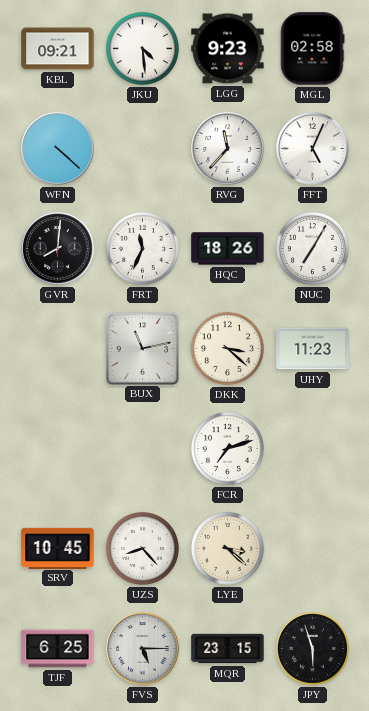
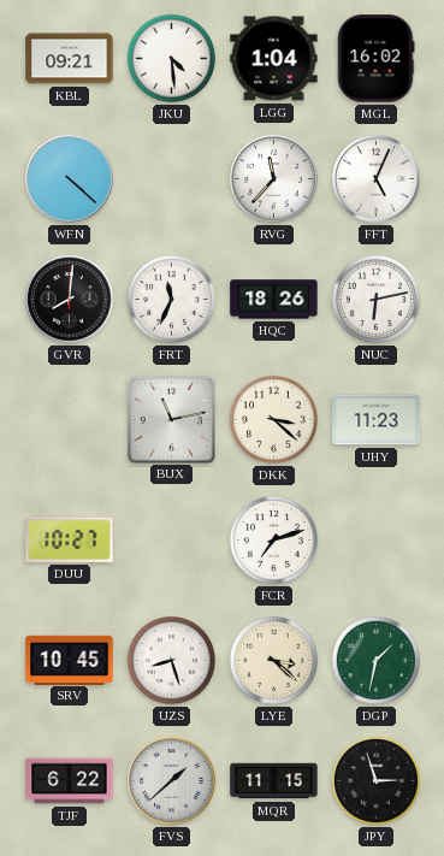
LGG: 9:23 -> 1:04 (274, 59)
MGL: 02:58 -> 16:02 (377, 59)
NUC: 7:05 -> 6:13 (375, 299)
DUU: none -> 10:27 (70, 539)
UZS: 8:23 -> 8:27 (171, 660)
DGP: none -> 1:32 (375, 660)
TJF: 6:25 -> 6:22 (70, 781)
FVS: 5:15 -> 1:38 (172, 781)
MQR: 23:15 -> 11:15 (274, 781)
JPY: 5:57 -> 2:57 (375, 780)
